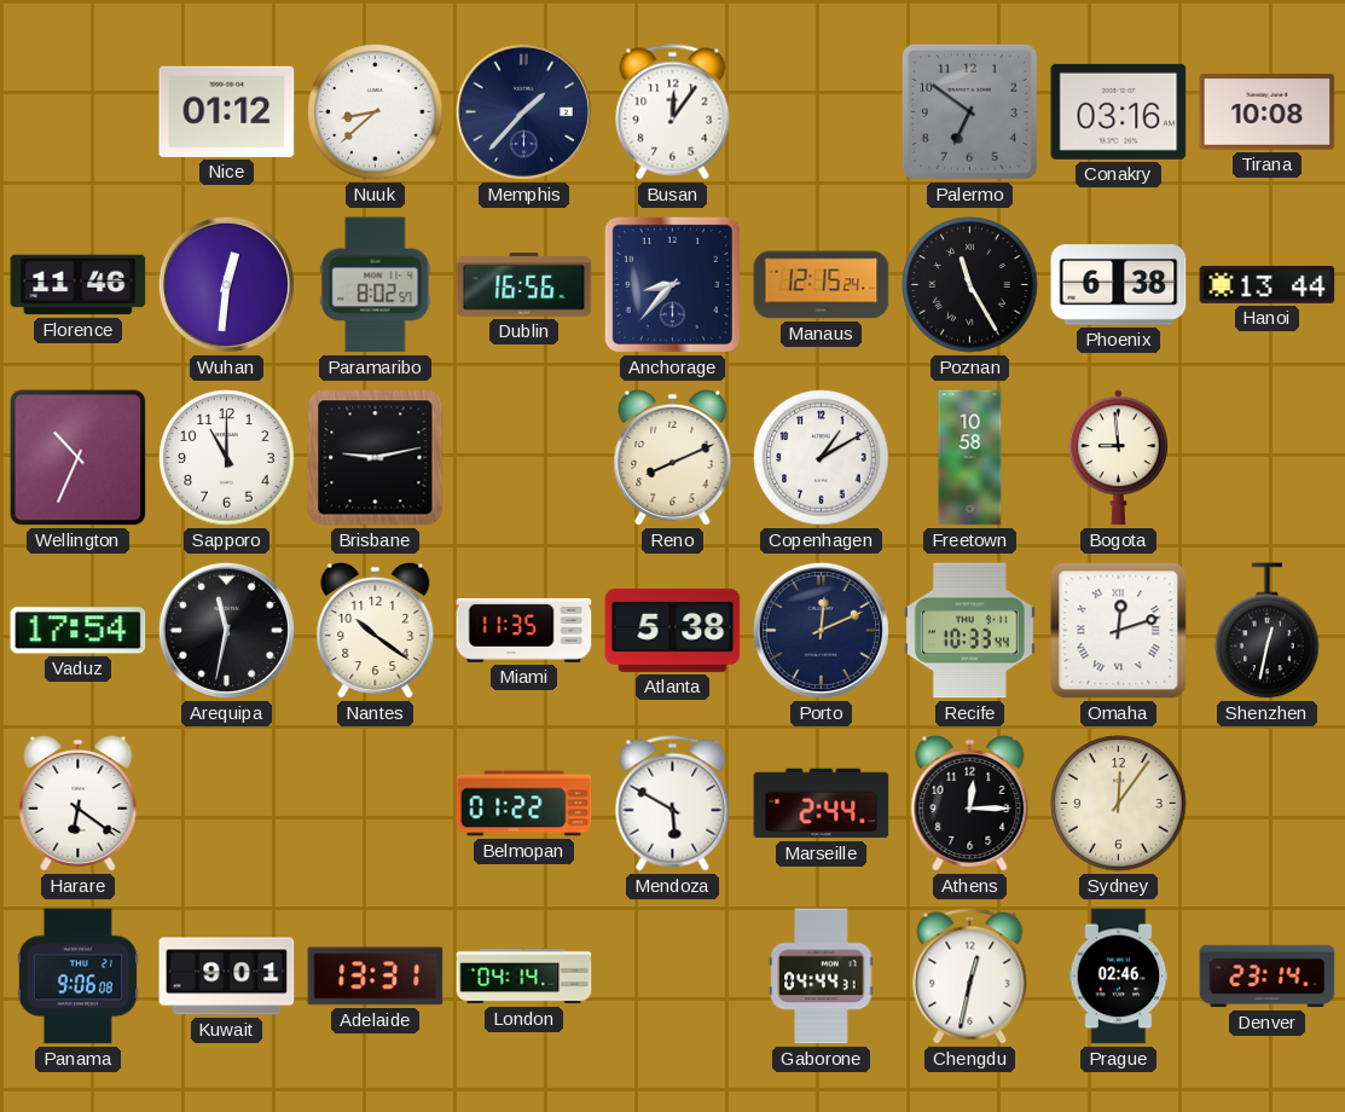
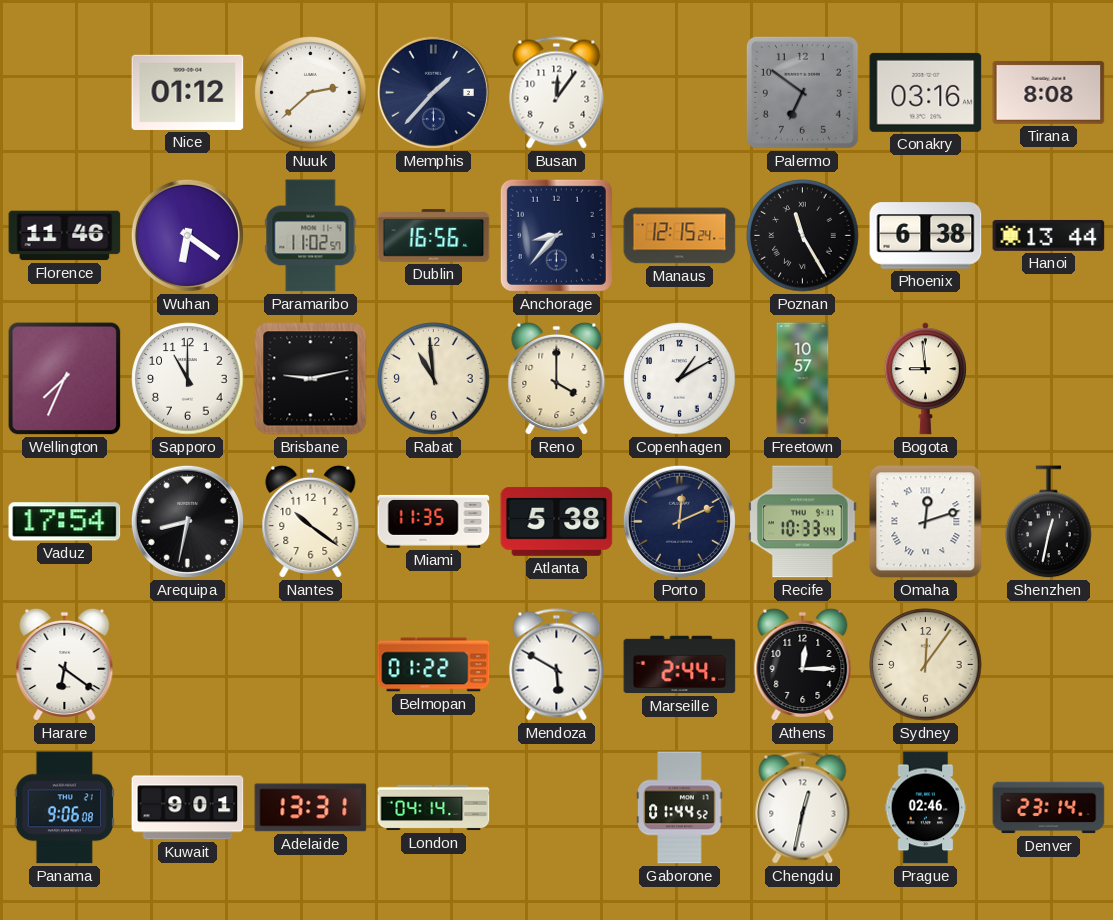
Nuuk: 8:38 -> 2:38 (311, 93)
Tirana: 10:08 -> 8:08 (1049, 93)
Wuhan: 12:31 -> 6:21 (187, 235)
Paramaribo: 8:02 -> 11:02 (311, 236)
Wellington: 10:34 -> 7:34 (65, 379)
Rabat: none -> 10:59 (434, 379)
Reno: 8:11 -> 4:00 (557, 378)
Freetown: 10:58 -> 10:57 (803, 379)
Arequipa: 11:32 -> 8:32 (187, 521)
Gaborone: 04:44 -> 01:44 (680, 808)
